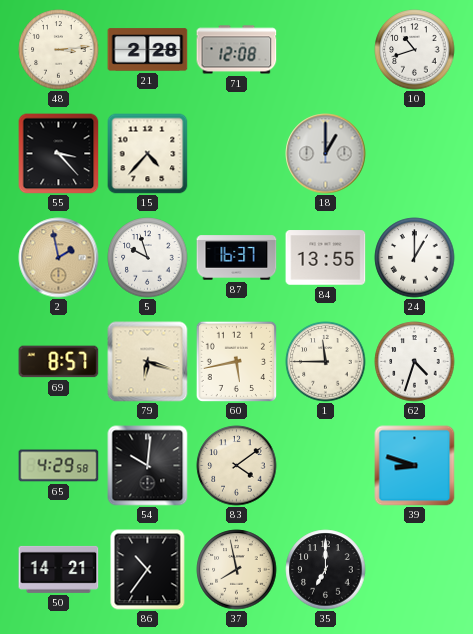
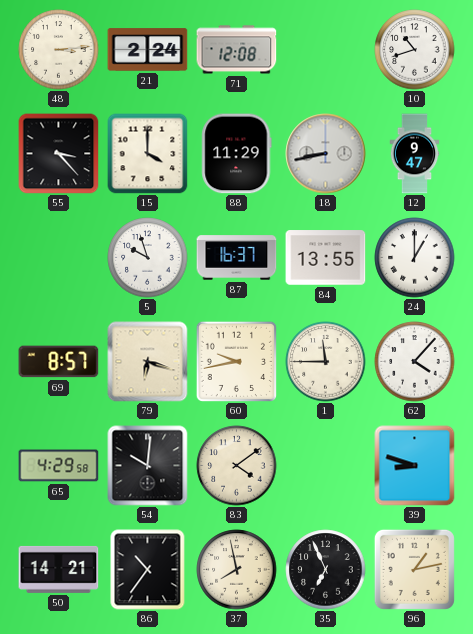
21: 2:28 -> 2:24 (148, 50)
15: 4:37 -> 4:00 (148, 154)
88: none -> 11:29 (237, 154)
18: 1:00 -> 8:43 (326, 154)
12: none -> 9:47 (415, 154)
2: 1:58 -> none (59, 258)
60: 5:43 -> 9:43 (236, 361)
62: 4:33 -> 4:07 (415, 362)
35: 7:00 -> 6:56 (326, 570)
96: none -> 1:13 (414, 569)
